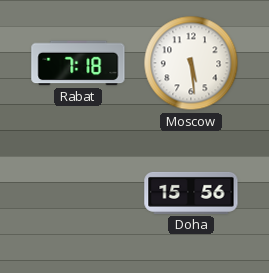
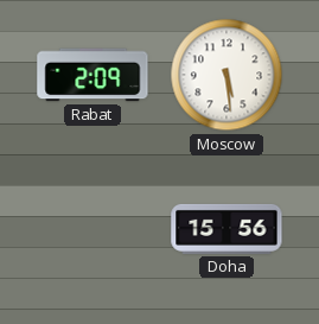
Rabat: 7:18 -> 2:09 (92, 75)
